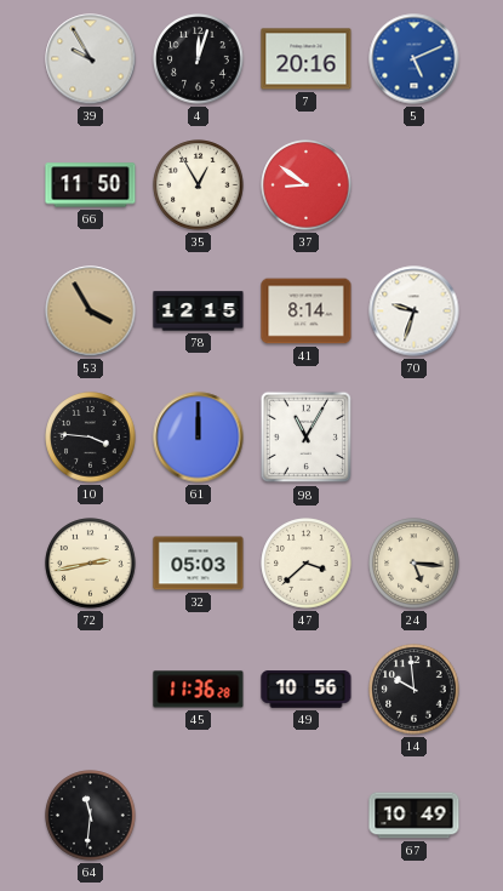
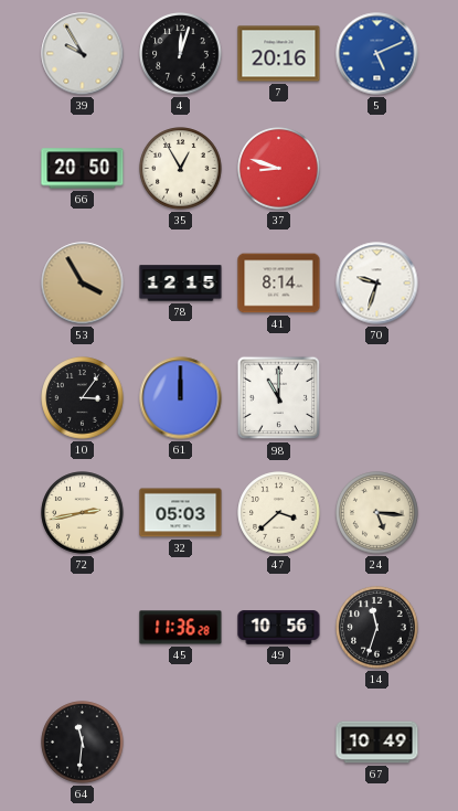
66: 11:50 -> 20:50 (83, 169)
37: 8:51 -> 8:48 (279, 169)
10: 3:46 -> 3:06 (83, 398)
98: 11:05 -> 11:00 (279, 398)
14: 9:59 -> 11:33 (377, 628)
